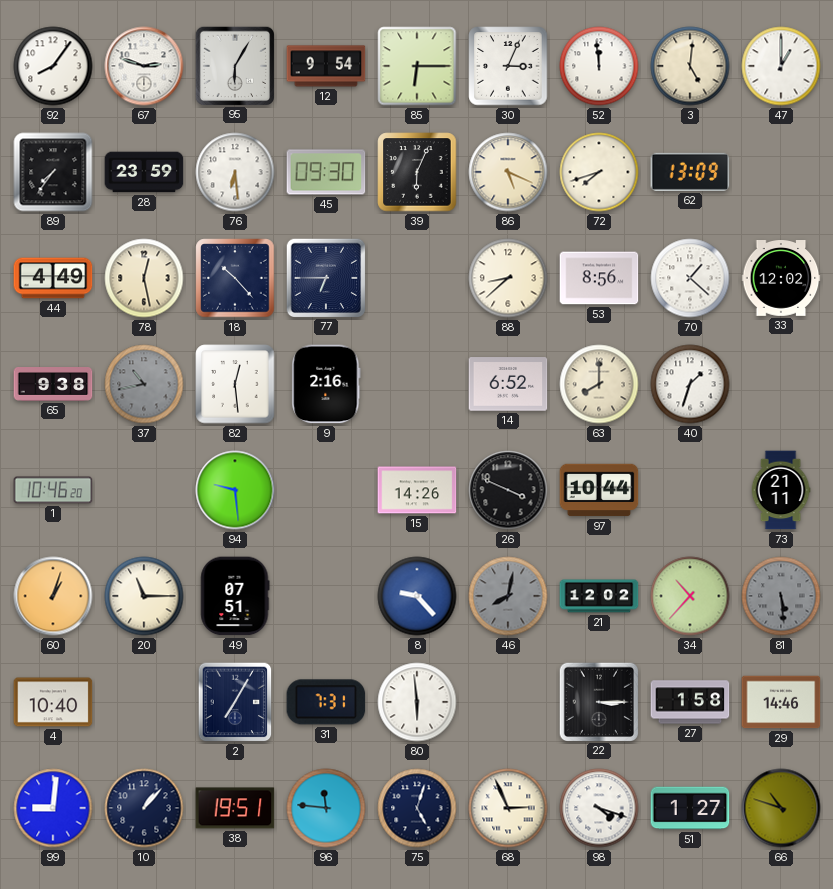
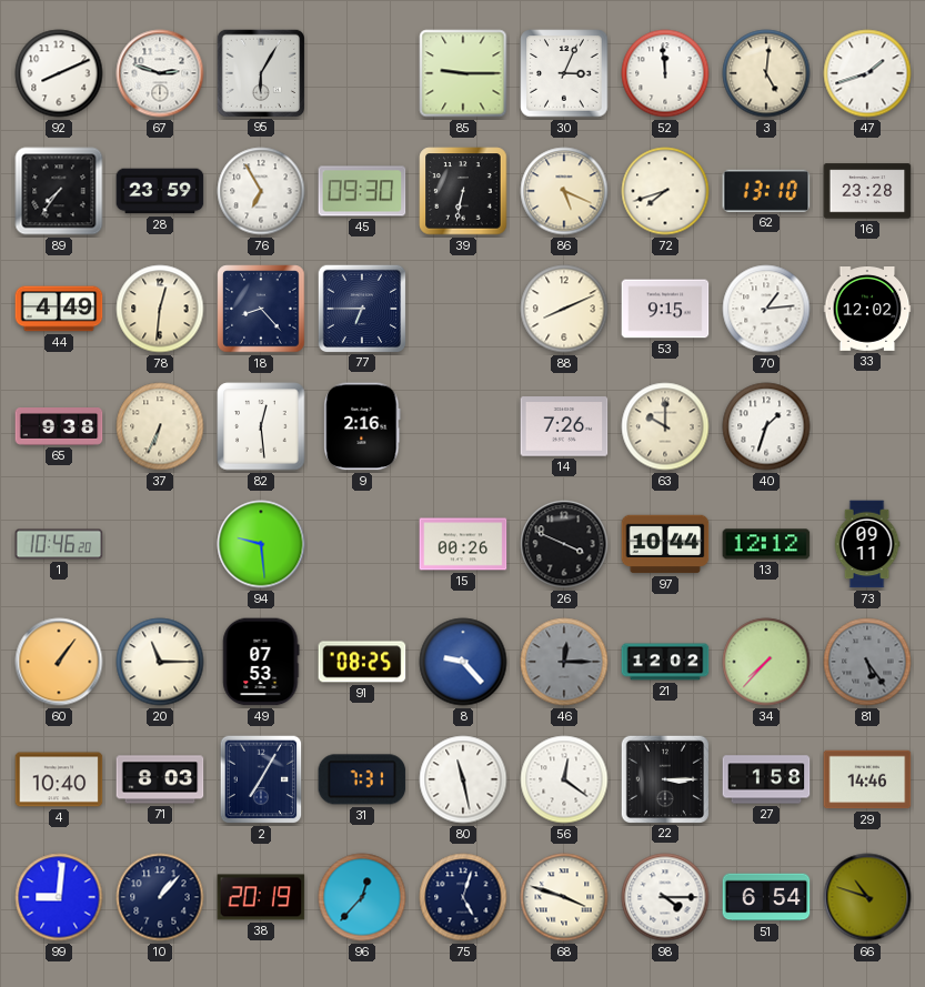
92: 8:06 -> 8:11 (59, 73)
12: 9:54 -> none (326, 66)
85: 6:15 -> 9:15 (463, 73)
47: 1:00 -> 1:42 (867, 73)
76: 6:29 -> 6:55 (261, 191)
39: 6:04 -> 6:32 (463, 191)
62: 13:09 -> 13:10 (766, 191)
16: none -> 23:28 (867, 191)
78: 12:28 -> 12:31 (160, 309)
18: 10:23 -> 8:23 (261, 309)
88: 8:38 -> 8:11 (564, 309)
53: 8:56 -> 9:15 (665, 309)
70: 1:22 -> 1:14 (766, 309)
37: 10:43 -> 6:34 (160, 426)
37 dial: grey -> cream (160, 426)
14: 6:52 -> 7:26 (564, 426)
63: 8:00 -> 10:00 (665, 426)
15: 14:26 -> 00:26 (463, 544)
13: none -> 12:12 (766, 544)
73: 21:11 -> 09:11 (867, 544)
60: 1:03 -> 1:06 (59, 662)
49: 07:51 -> 07:53 (261, 662)
91: none -> 08:25 (362, 662)
46: 8:02 -> 12:15 (564, 662)
34: 10:37 -> 7:37 (766, 662)
81: 5:29 -> 5:24 (867, 662)
71: none -> 8:03 (160, 779)
80: 5:59 -> 11:28 (463, 779)
56: none -> 12:21 (564, 779)
38: 19:51 -> 20:19 (261, 897)
96: 11:46 -> 12:37 (362, 897)
68: 2:56 -> 3:48 (564, 897)
98: 4:18 -> 4:15 (665, 897)
51: 1:27 -> 6:54 (766, 897)
